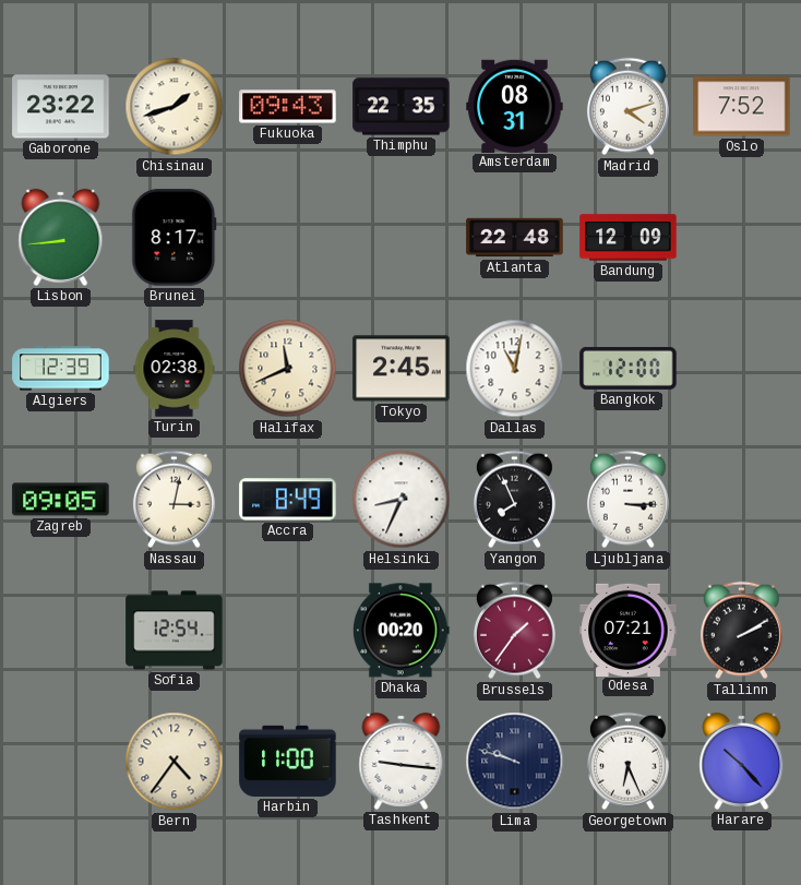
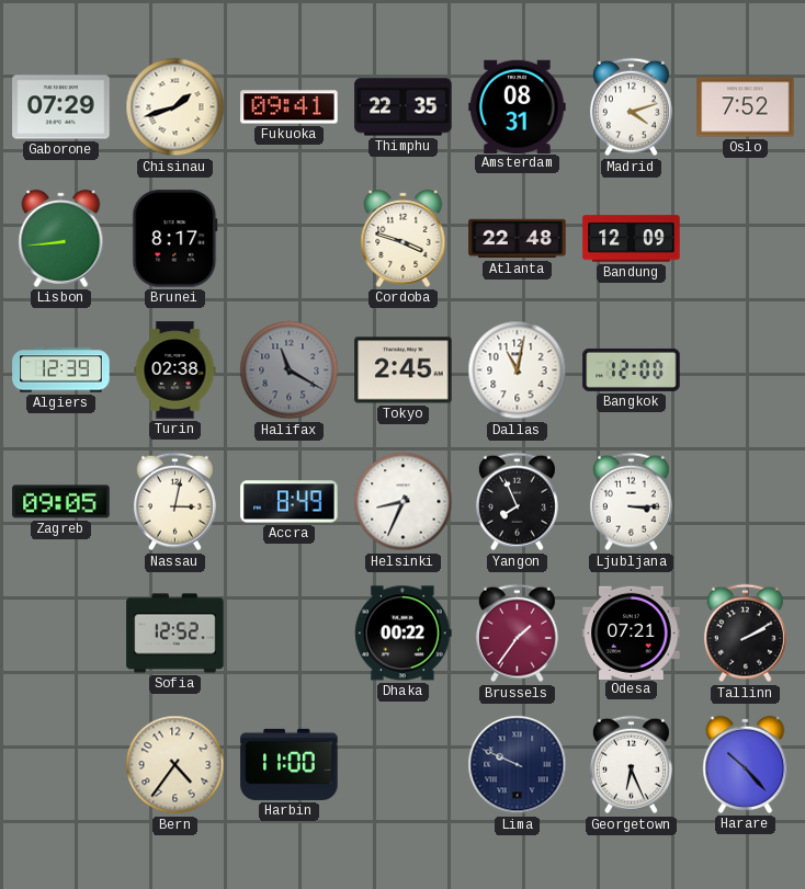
Gaborone: 23:22 -> 07:29 (61, 107)
Fukuoka: 09:43 -> 09:41 (290, 107)
Cordoba: none -> 3:48 (404, 238)
Halifax: 11:41 -> 11:20 (290, 371)
Halifax dial: cream -> grey (290, 371)
Sofia: 12:54 -> 12:52 (175, 634)
Dhaka: 00:20 -> 00:22 (402, 634)
Tashkent: 9:16 -> none (402, 761)
Lima: 9:48 -> 9:49 (518, 765)
